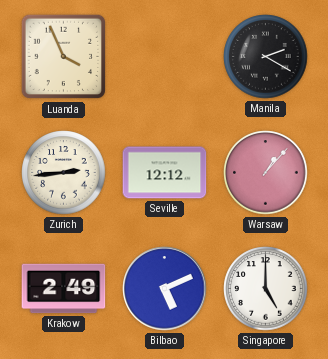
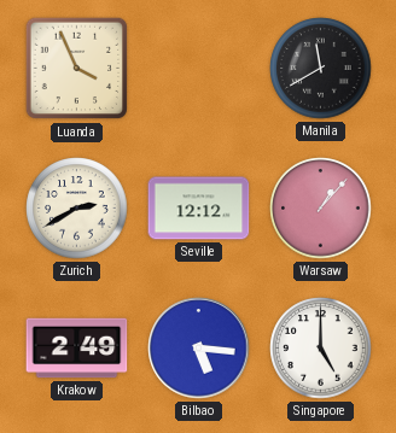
Manila: 2:20 -> 11:40 (321, 69)
Zurich: 2:44 -> 2:40 (77, 209)
Bilbao: 5:11 -> 5:16 (199, 349)
